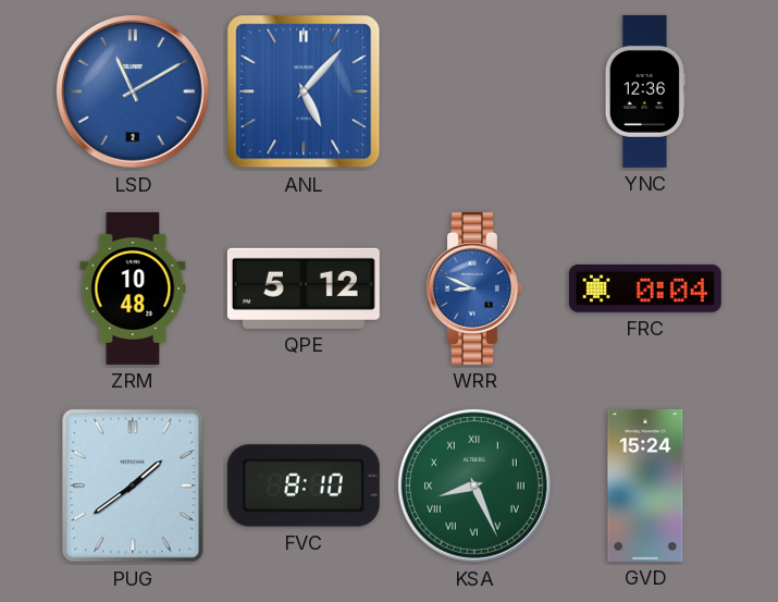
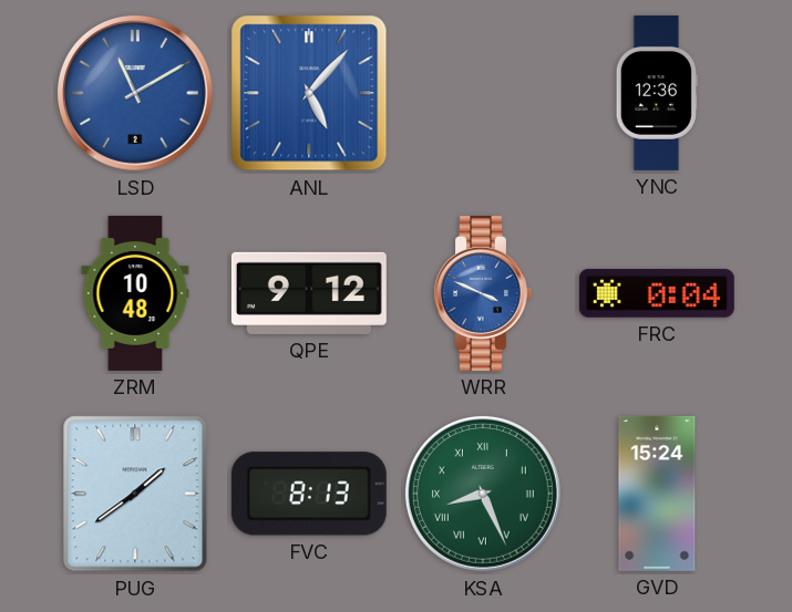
QPE: 5:12 -> 9:12 (309, 293)
WRR: 8:49 -> 3:49 (483, 293)
FVC: 8:10 -> 8:13 (309, 494)
